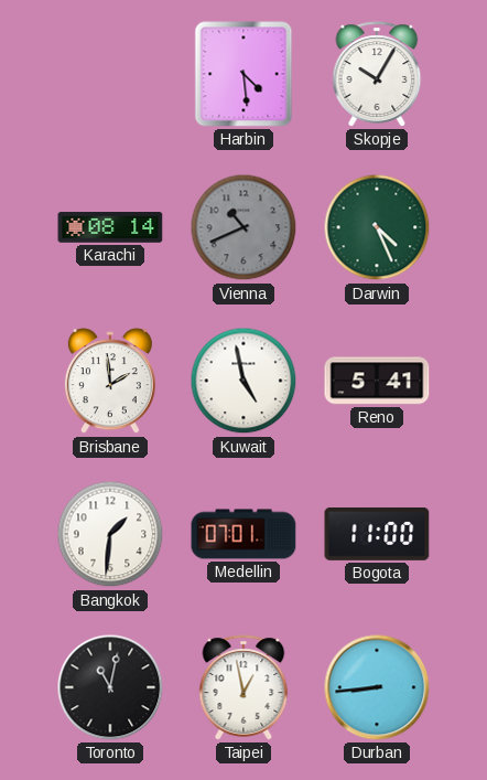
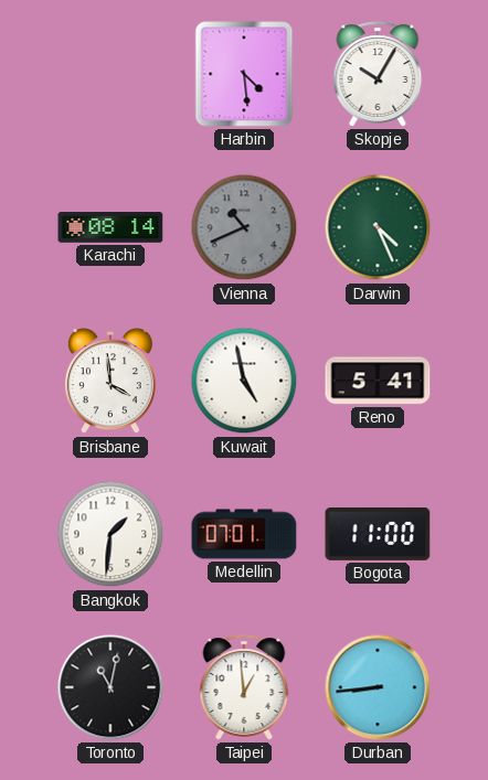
Brisbane: 1:59 -> 3:59 (110, 382)
Taipei: 12:58 -> 12:59 (244, 687)
